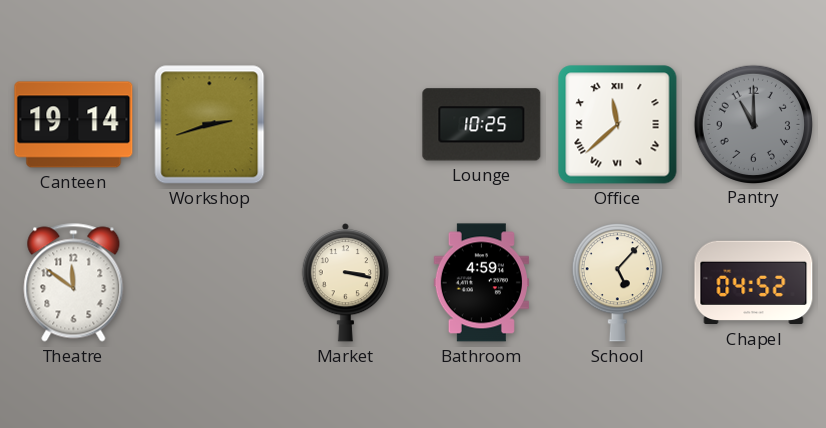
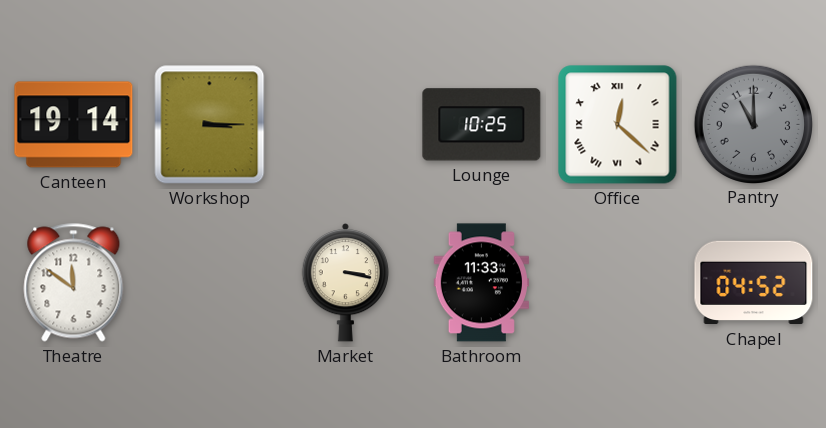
Workshop: 2:42 -> 3:15 (210, 125)
Office: 11:38 -> 12:22 (618, 125)
Bathroom: 4:59 -> 11:33 (481, 283)
School: 5:07 -> none (617, 283)
